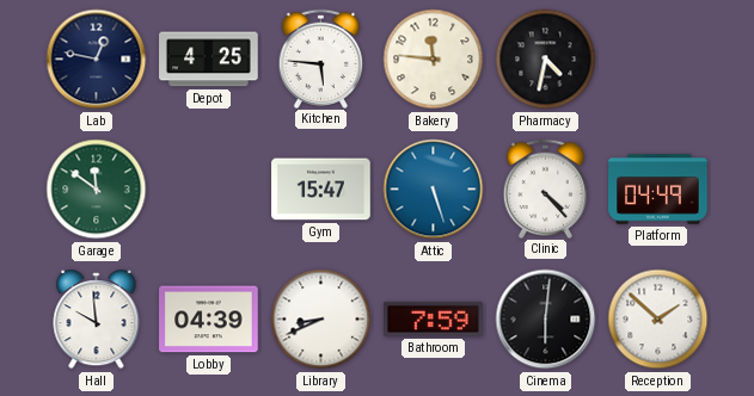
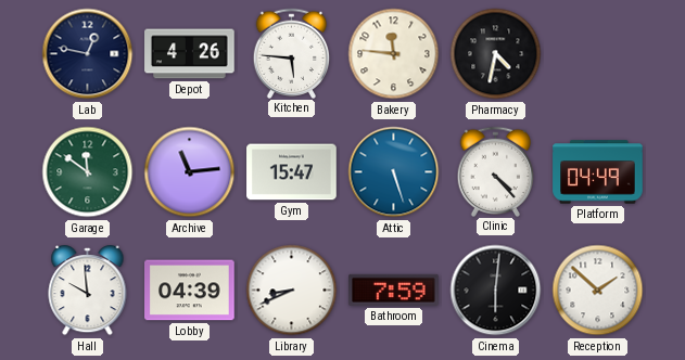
Depot: 4:25 -> 4:26 (190, 54)
Archive: none -> 11:14 (190, 172)
